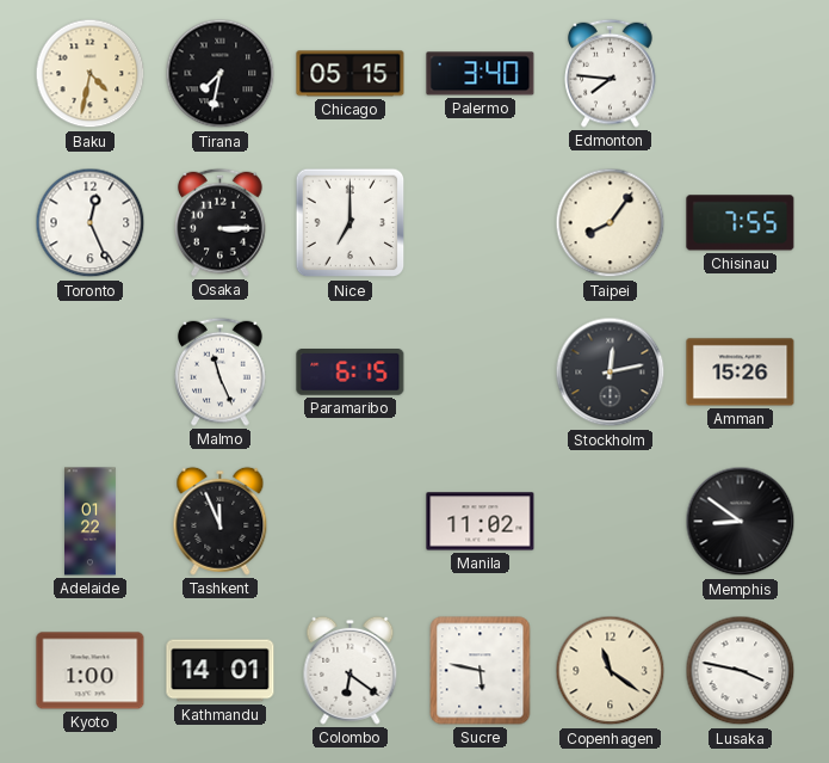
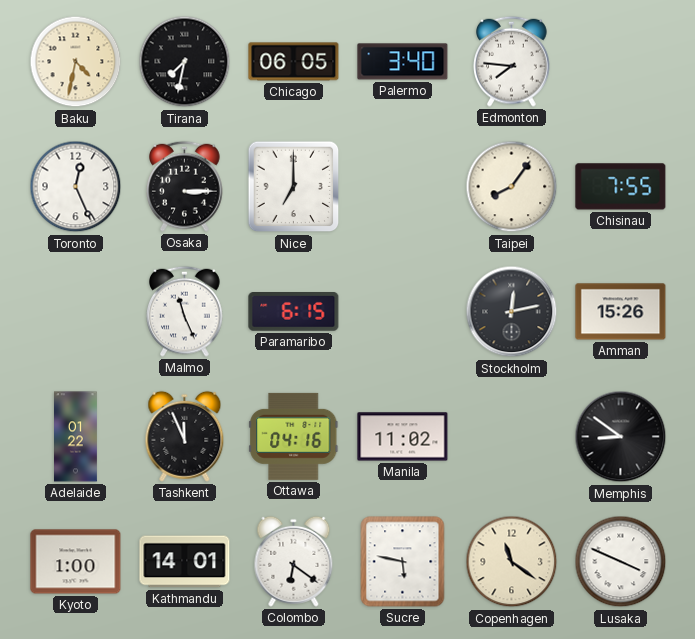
Chicago: 05:15 -> 06:05 (294, 62)
Ottawa: none -> 04:16 (294, 436)
Lusaka: 3:47 -> 3:49 (621, 562)
